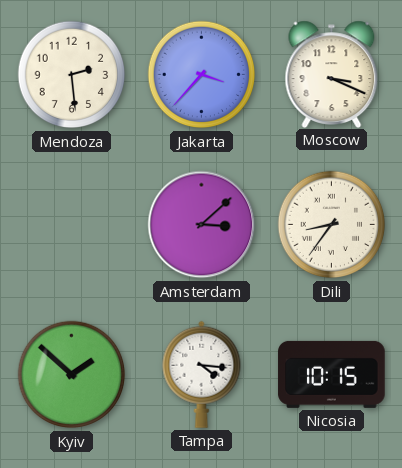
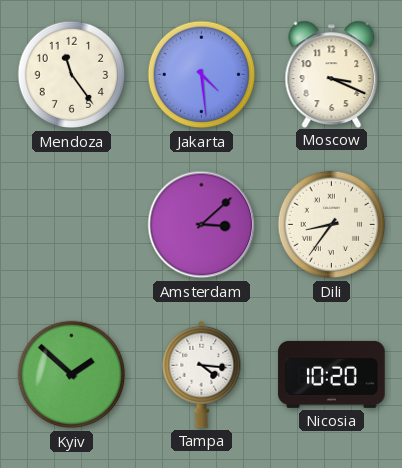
Mendoza: 2:29 -> 11:24 (72, 75)
Jakarta: 3:37 -> 4:29 (202, 75)
Nicosia: 10:15 -> 10:20 (332, 374)
